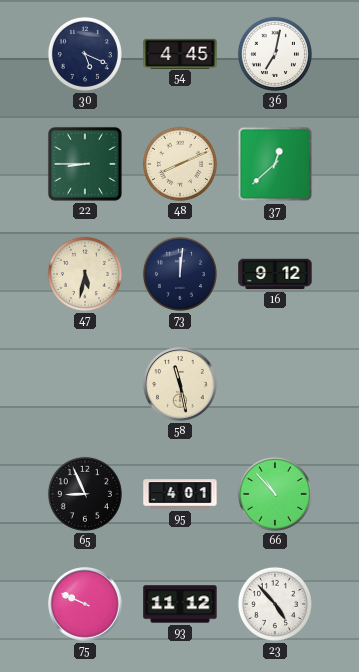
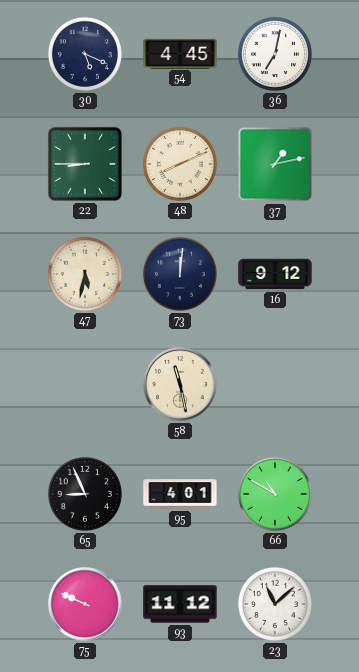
37: 12:38 -> 1:13 (275, 164)
66: 10:53 -> 10:50 (275, 494)
23: 4:53 -> 11:08 (275, 604)
